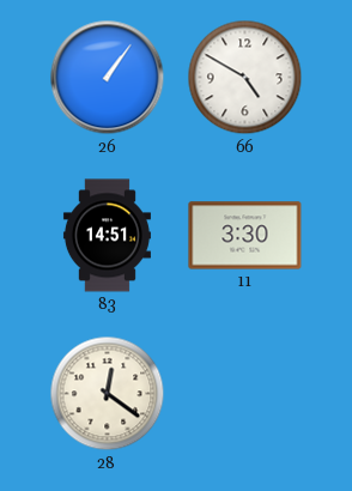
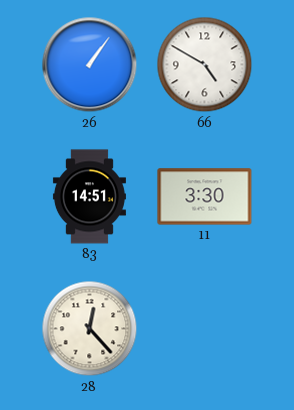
28: 12:21 -> 12:23 (90, 329)
